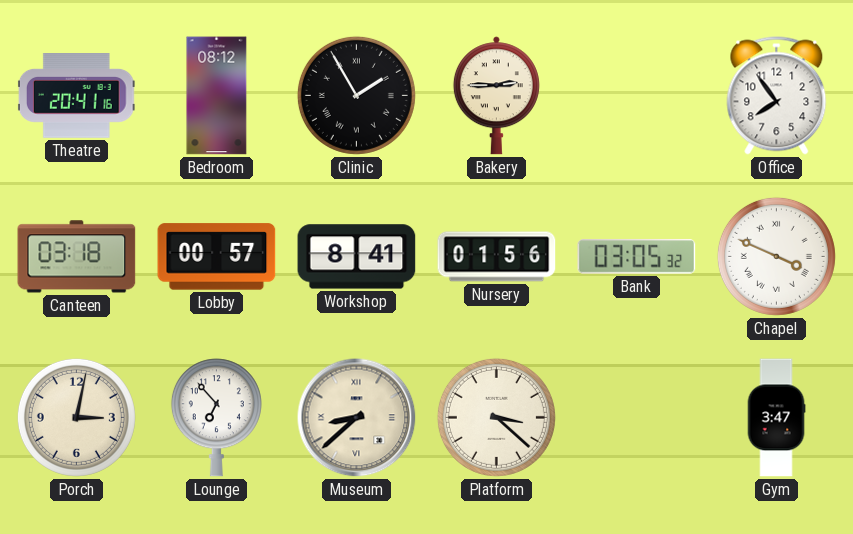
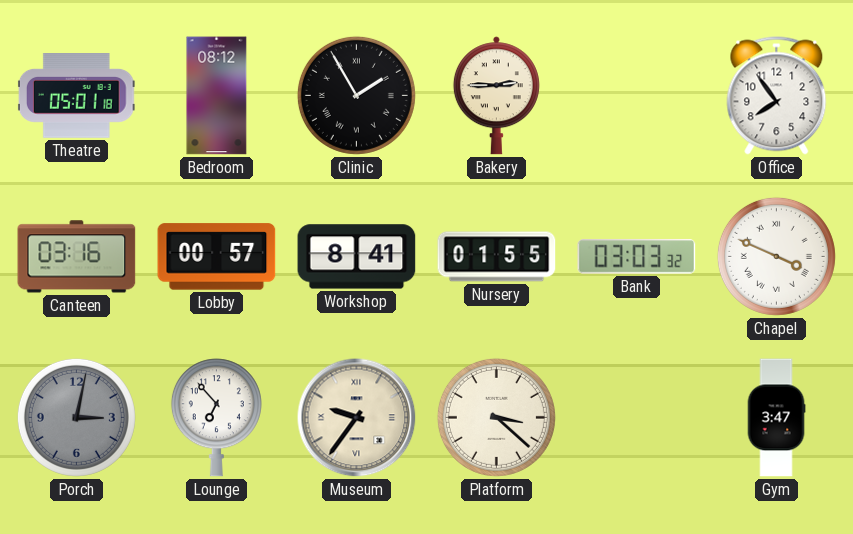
Theatre: 20:41 -> 05:01 (76, 96)
Canteen: 03:18 -> 03:16 (77, 257)
Nursery: 01:56 -> 01:55 (497, 257)
Bank: 03:05 -> 03:03 (637, 257)
Porch dial: cream -> grey (76, 417)
Museum: 8:38 -> 9:36 (357, 418)
